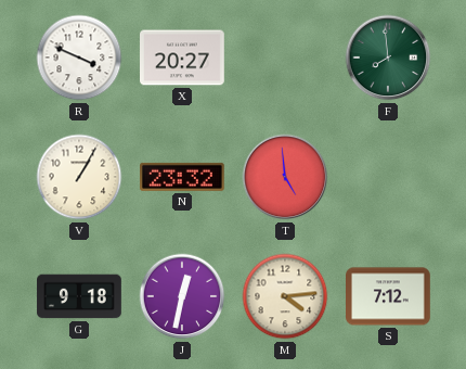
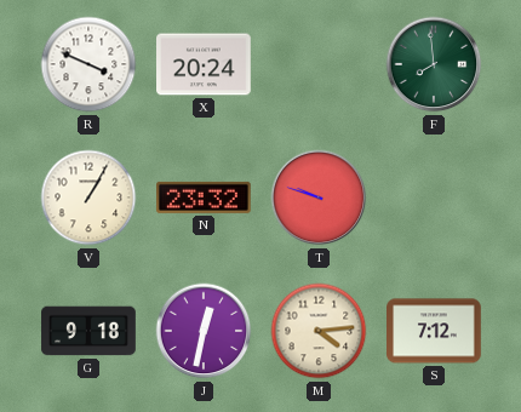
X: 20:27 -> 20:24 (205, 64)
T: 4:59 -> 9:48 (319, 198)
